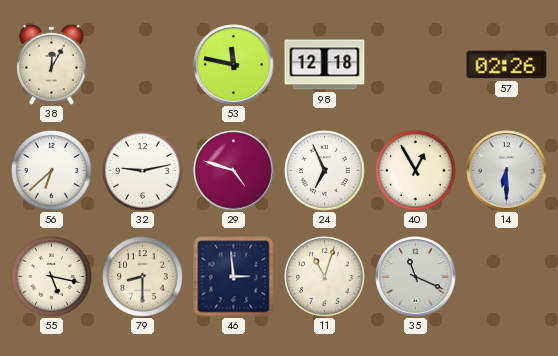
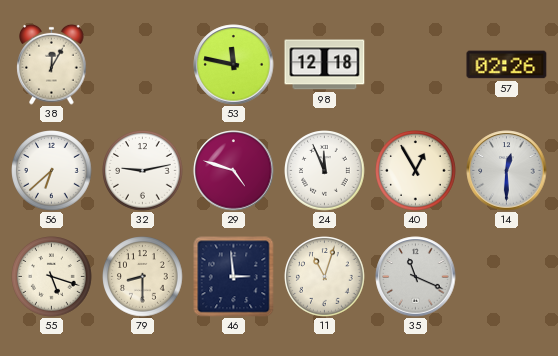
24: 6:56 -> 11:56 (325, 171)
14: 6:30 -> 12:30 (507, 171)
55: 5:17 -> 5:18 (52, 277)
